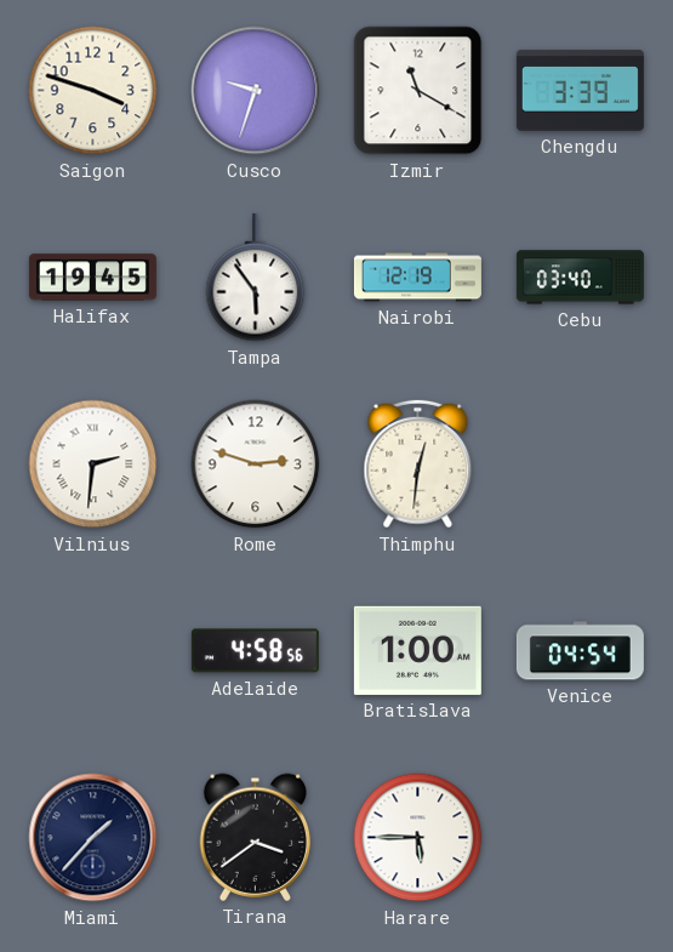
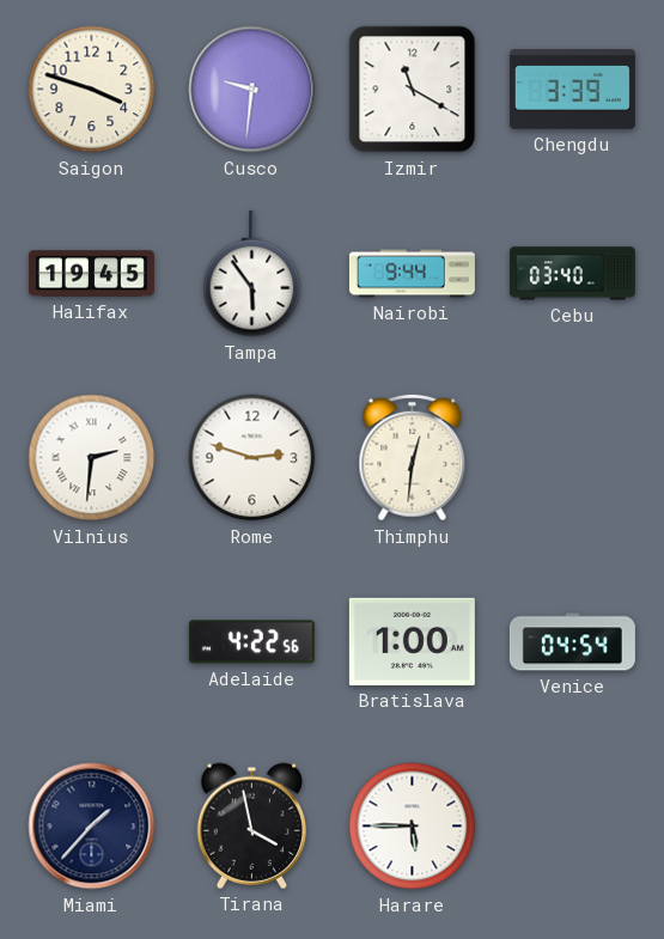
Cusco: 9:33 -> 9:31 (252, 90)
Nairobi: 12:19 -> 9:44 (412, 274)
Adelaide: 4:58 -> 4:22 (251, 642)
Tirana: 3:39 -> 3:58 (252, 825)
